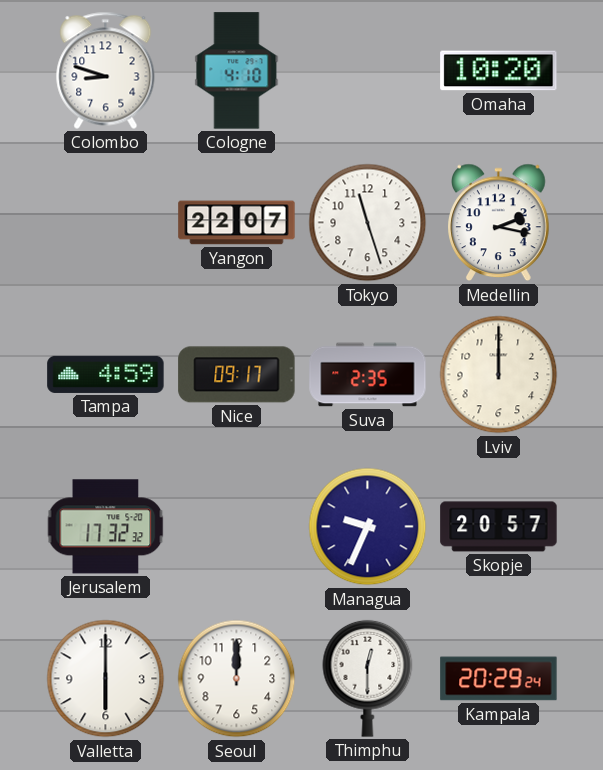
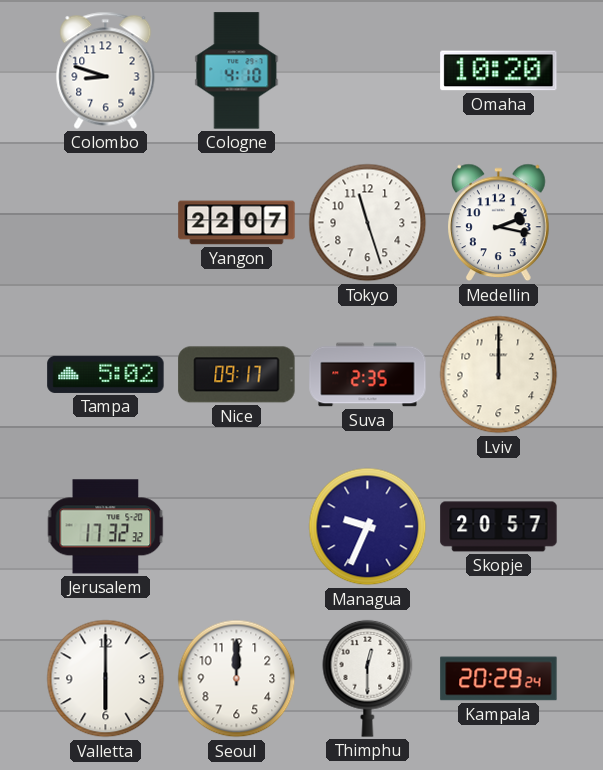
Tampa: 4:59 -> 5:02 (106, 374)
